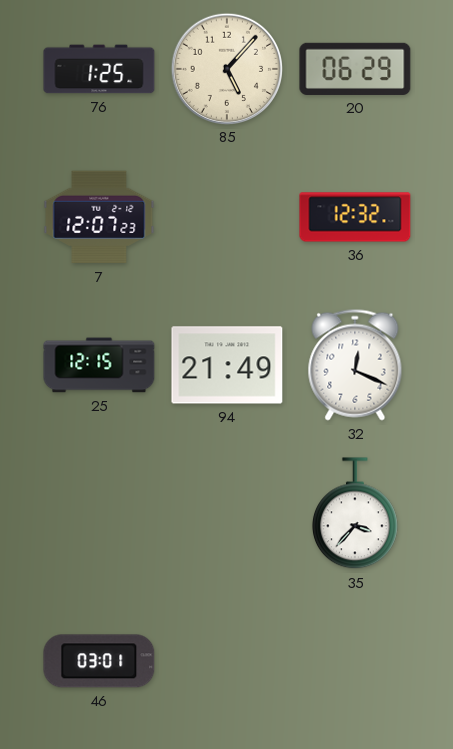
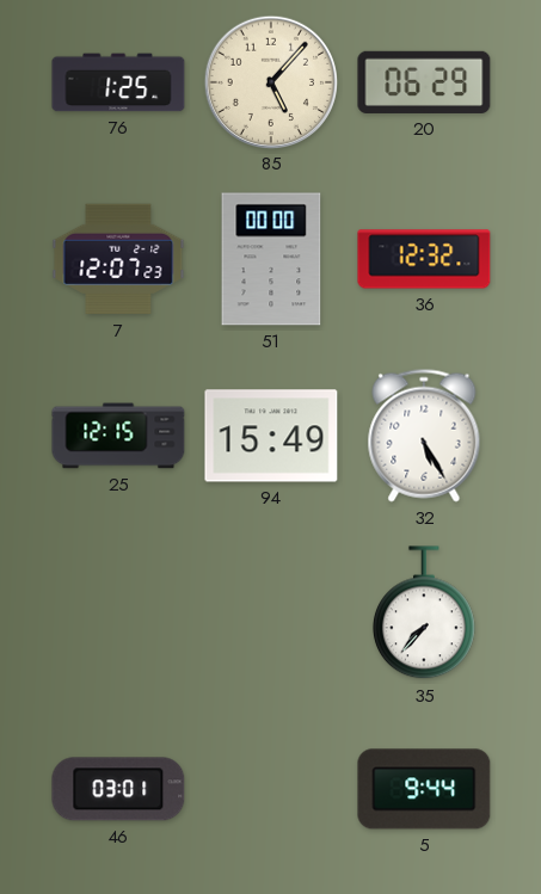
51: none -> 00:00 (271, 259)
94: 21:49 -> 15:49 (271, 436)
32: 12:19 -> 5:25 (424, 436)
35: 3:37 -> 7:37 (424, 614)
5: none -> 9:44 (424, 789)
